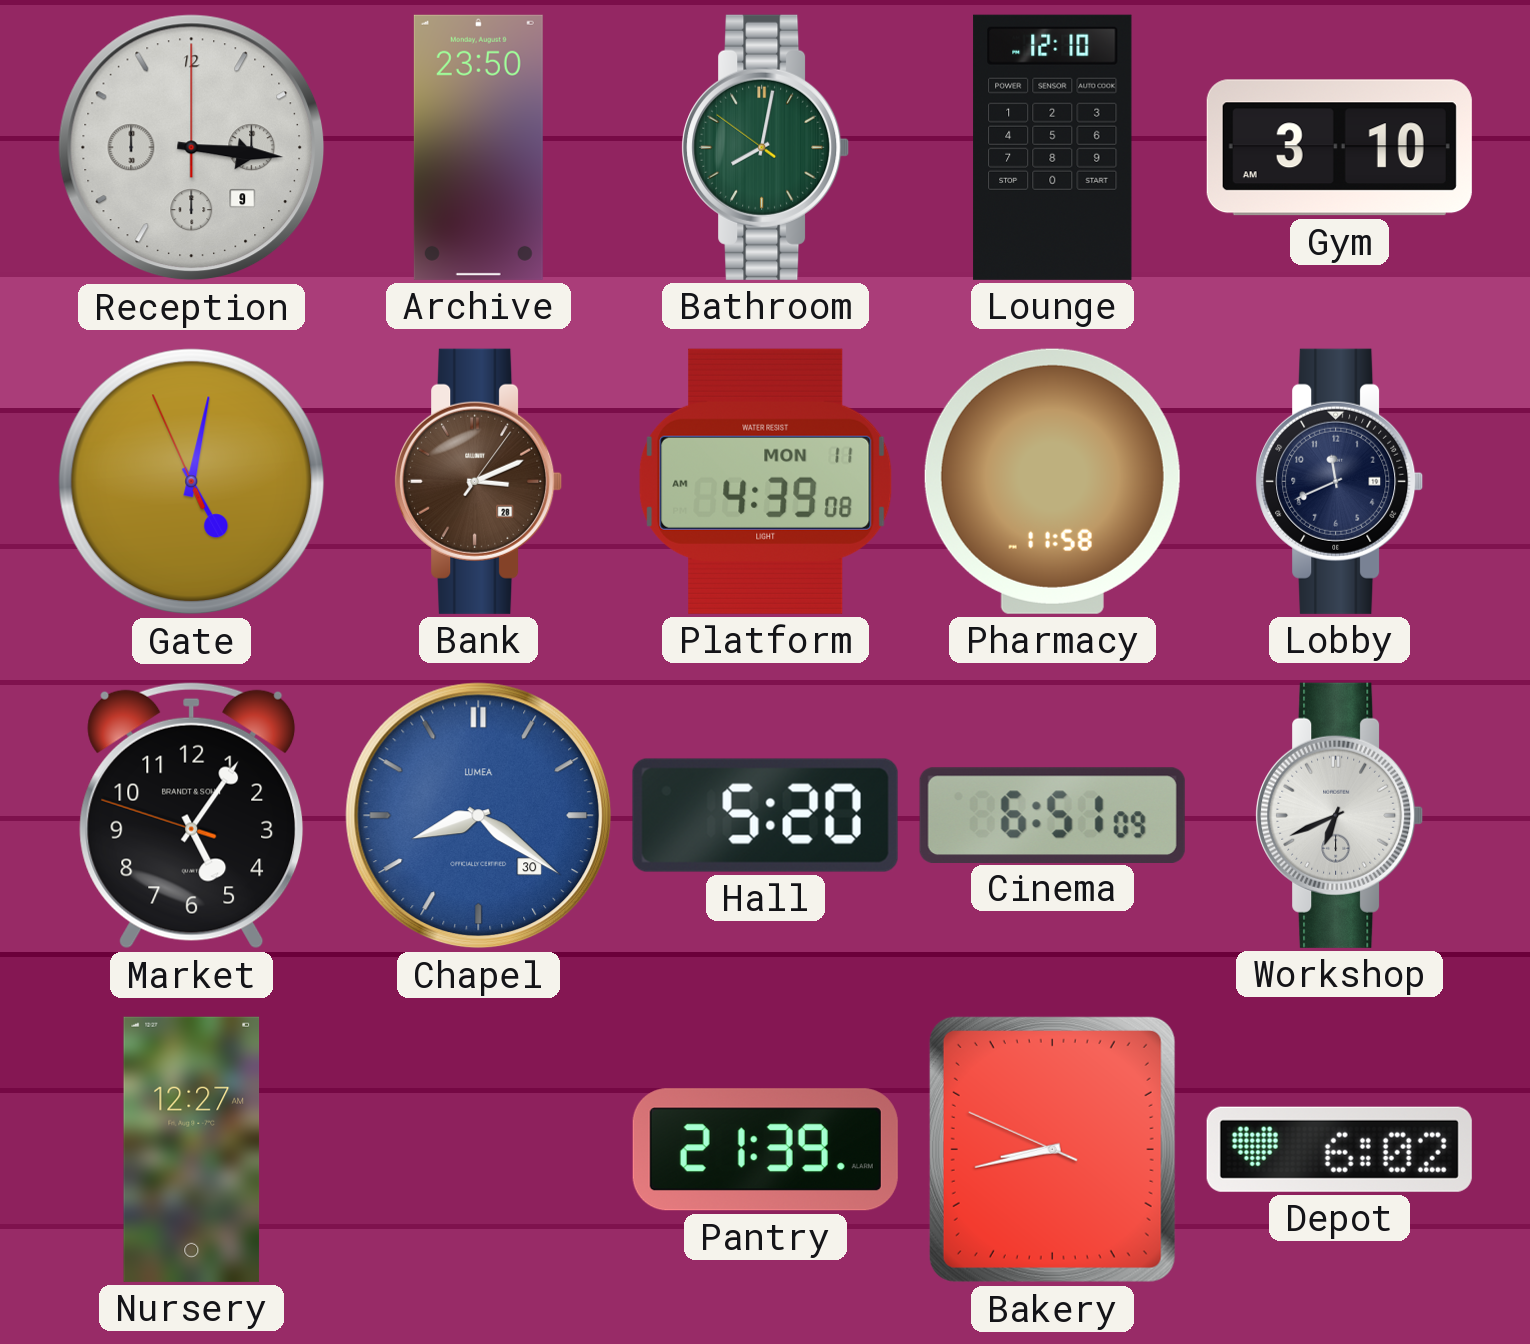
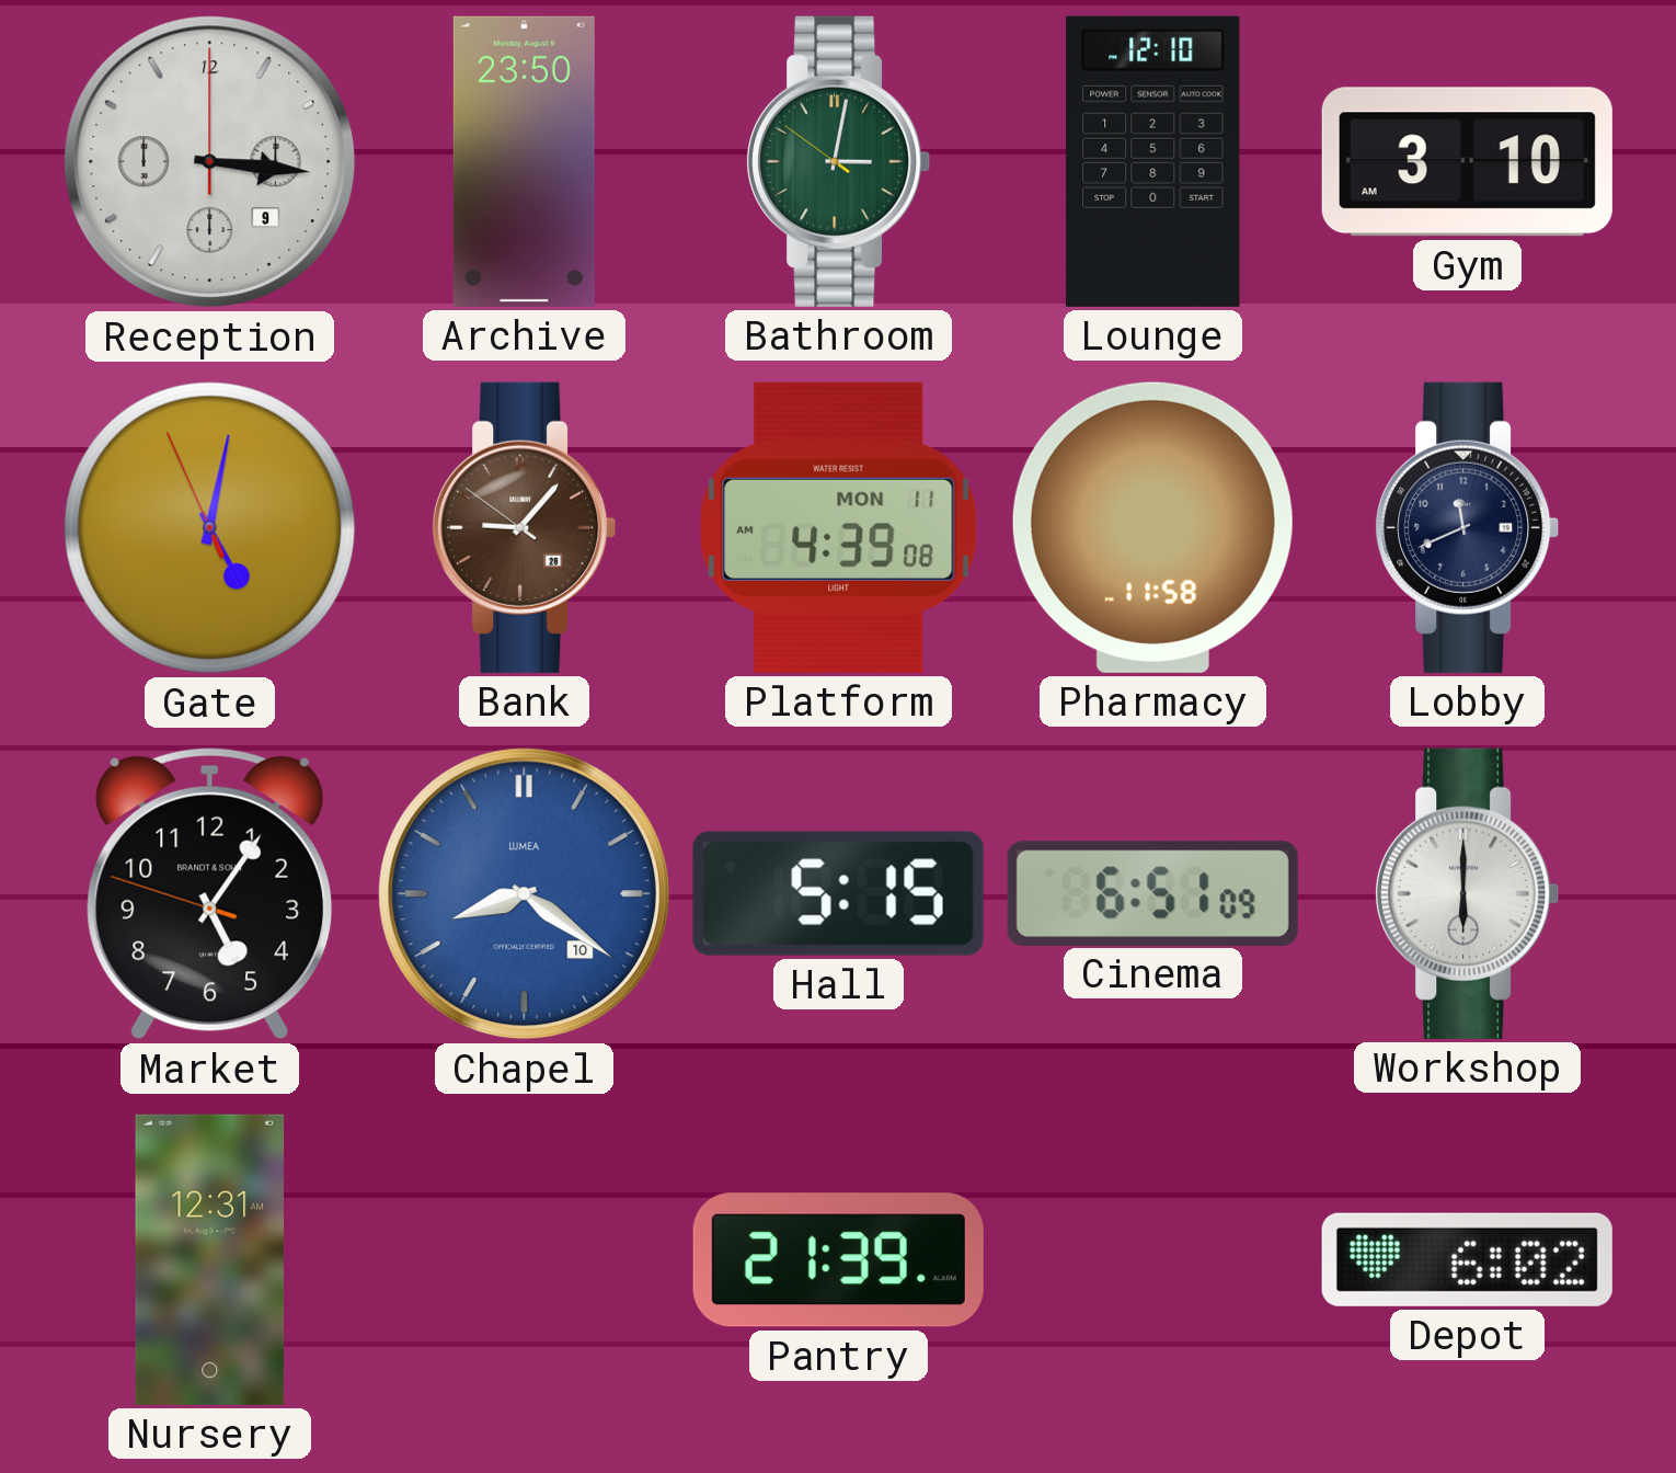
Bathroom: 8:01 -> 3:01 (839, 161)
Bank: 3:11 -> 9:06 (525, 527)
Chapel date: 30 -> 10 (525, 894)
Hall: 5:20 -> 5:15 (838, 893)
Workshop: 6:41 -> 6:00 (1468, 893)
Nursery: 12:27 -> 12:31 (210, 1259)
Bakery: 8:42 -> none (1052, 1149)
